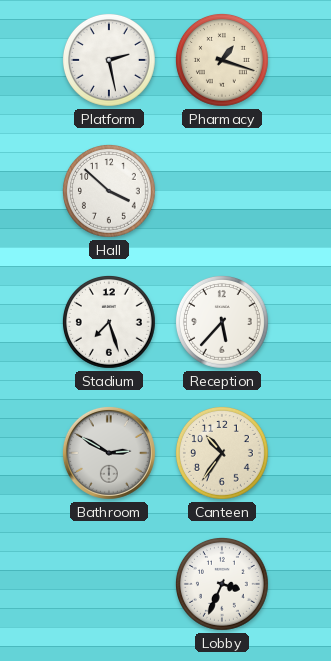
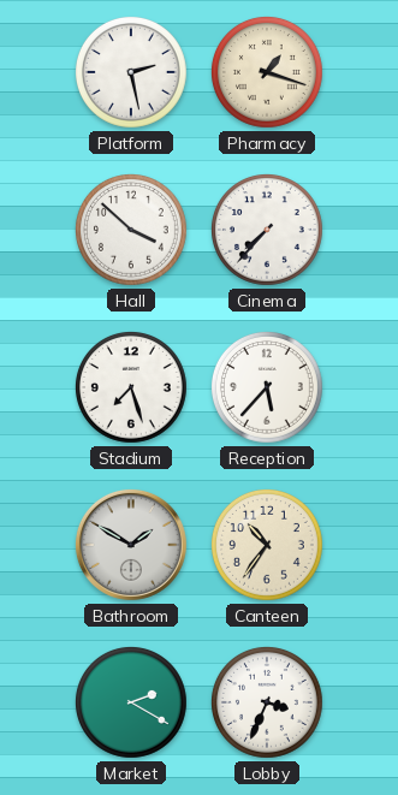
Cinema: none -> 7:37 (268, 231)
Bathroom: 2:50 -> 1:50 (131, 545)
Market: none -> 2:20 (132, 704)
